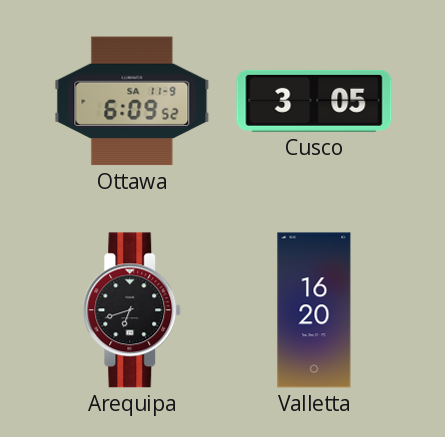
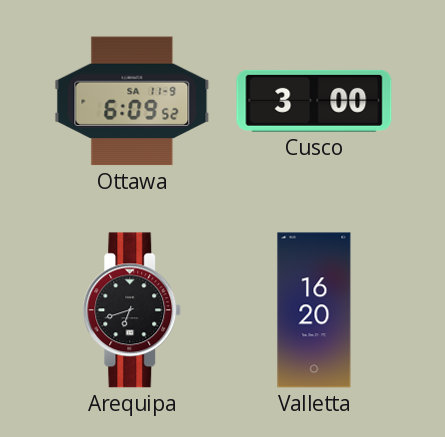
Cusco: 3:05 -> 3:00 (314, 101)
